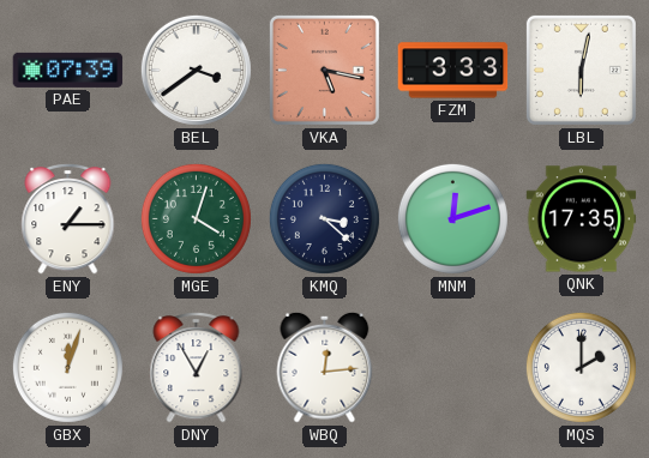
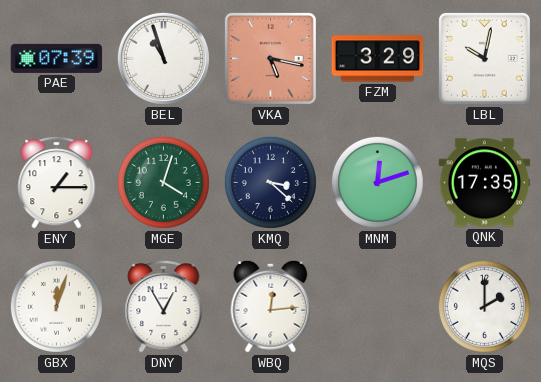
BEL: 3:39 -> 10:57 (163, 58)
FZM: 3:33 -> 3:29 (378, 59)
LBL: 6:02 -> 10:02 (484, 58)
